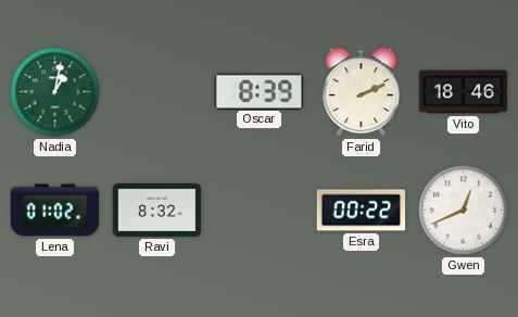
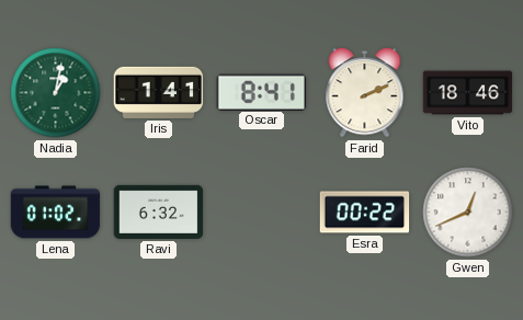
Iris: none -> 1:41 (159, 92)
Oscar: 8:39 -> 8:41 (261, 92)
Ravi: 8:32 -> 6:32 (159, 212)
